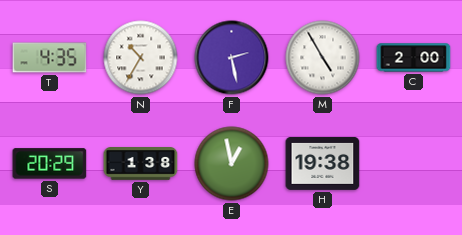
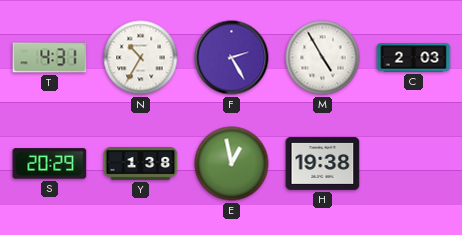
T: 4:35 -> 4:31 (50, 58)
F: 2:28 -> 2:25 (232, 58)
C: 2:00 -> 2:03 (414, 58)
